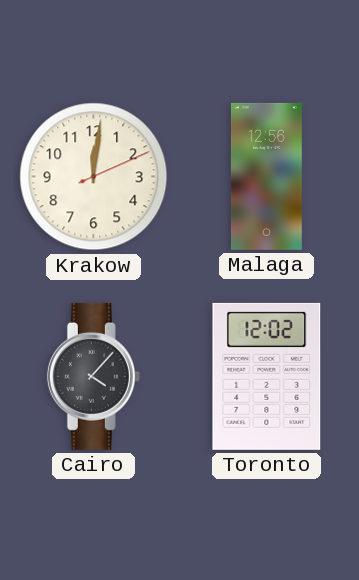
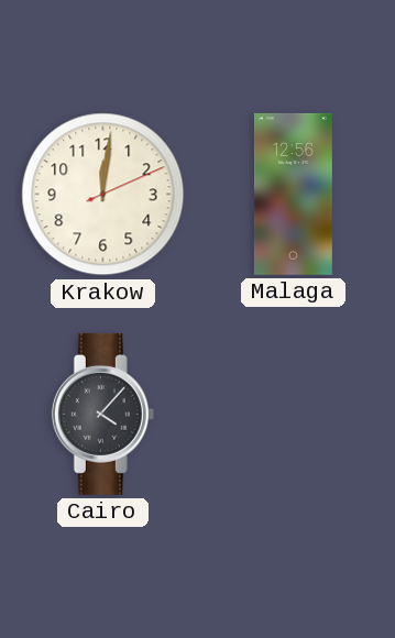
Toronto: 12:02 -> none (267, 376)
